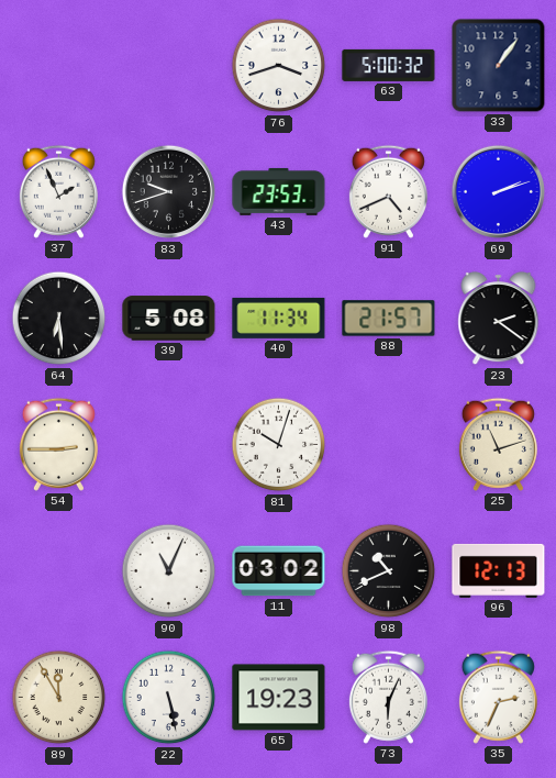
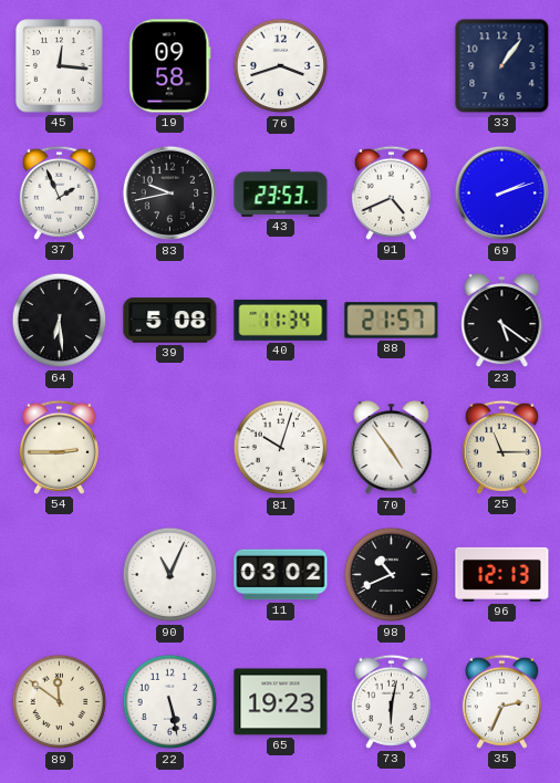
45: none -> 12:16 (60, 66)
19: none -> 09:58 (170, 66)
63: 5:00 -> none (389, 65)
83: 9:42 -> 9:43 (170, 194)
23: 2:21 -> 5:21 (502, 322)
70: none -> 4:54 (392, 449)
25: 11:12 -> 11:15 (501, 447)
89: 11:55 -> 11:51 (60, 702)
73: 6:04 -> 6:02 (391, 701)
